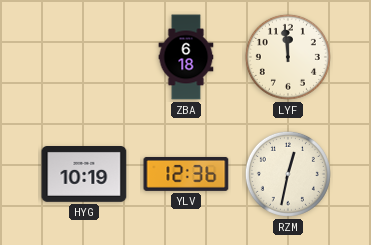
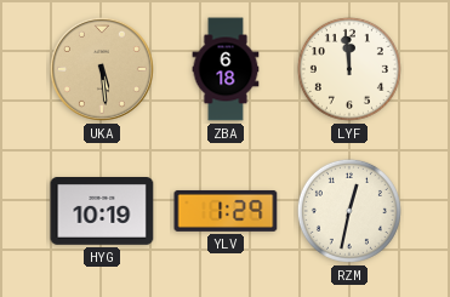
UKA: none -> 5:29 (102, 69)
YLV: 12:36 -> 1:29 (226, 211)
